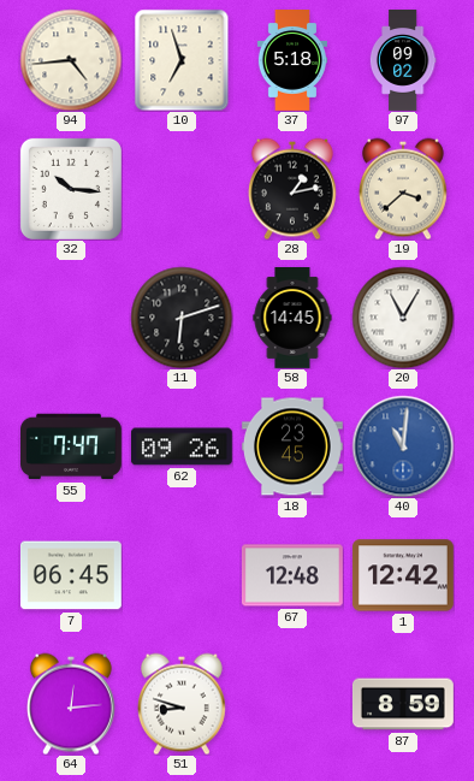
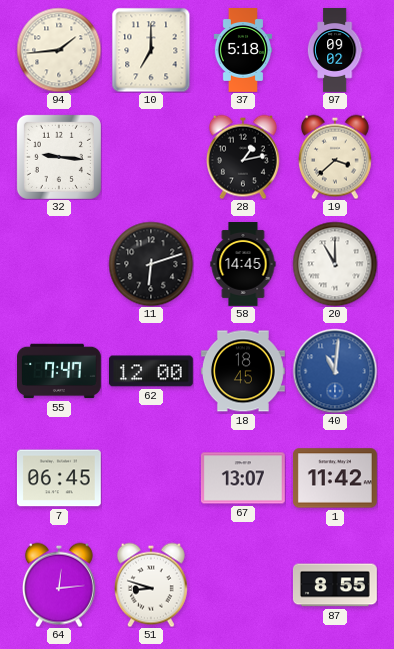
94: 4:44 -> 1:44 (59, 50)
10: 6:57 -> 7:00 (151, 50)
32: 10:16 -> 9:16 (59, 157)
20: 11:05 -> 11:00 (335, 264)
62: 09:26 -> 12:00 (151, 371)
18: 23:45 -> 18:45 (243, 371)
67: 12:48 -> 13:07 (243, 478)
1: 12:42 -> 11:42 (335, 478)
87: 8:59 -> 8:55 (335, 585)
